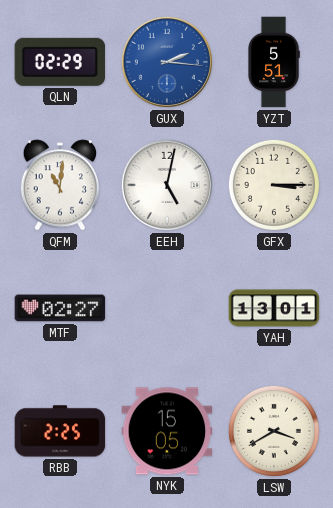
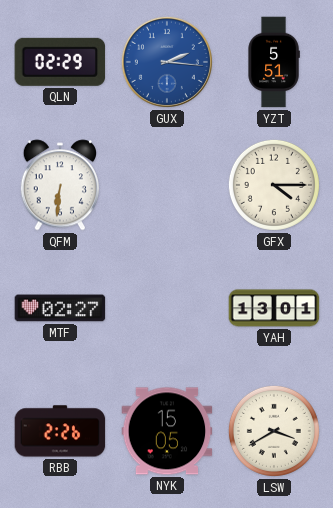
QFM: 11:01 -> 6:31 (59, 185)
EEH: 5:02 -> none (167, 185)
GFX: 3:15 -> 4:15 (274, 185)
RBB: 2:25 -> 2:26 (60, 431)
